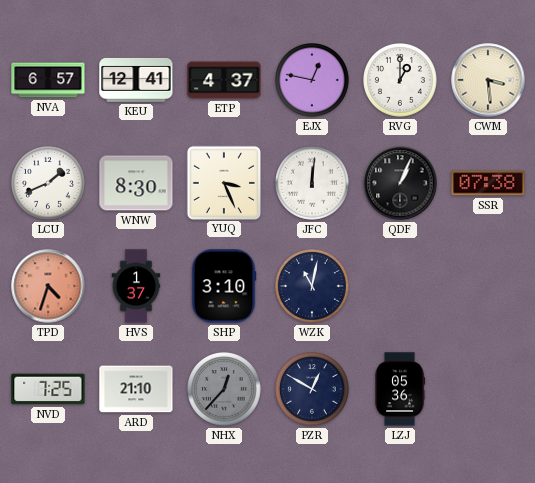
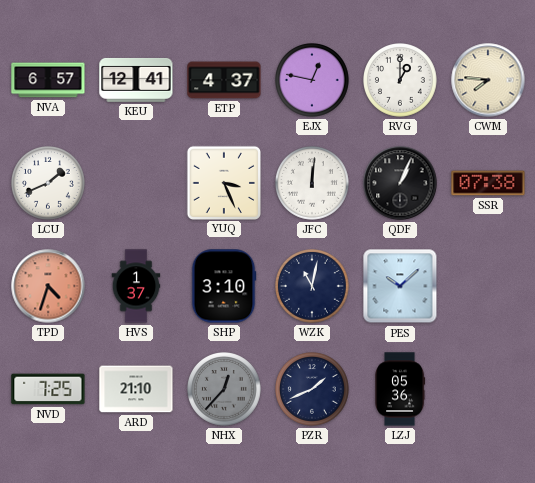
CWM: 3:29 -> 7:46 (488, 80)
WNW: 8:30 -> none (136, 183)
PES: none -> 10:08 (400, 286)
PZR: 12:50 -> 1:41 (313, 390)
